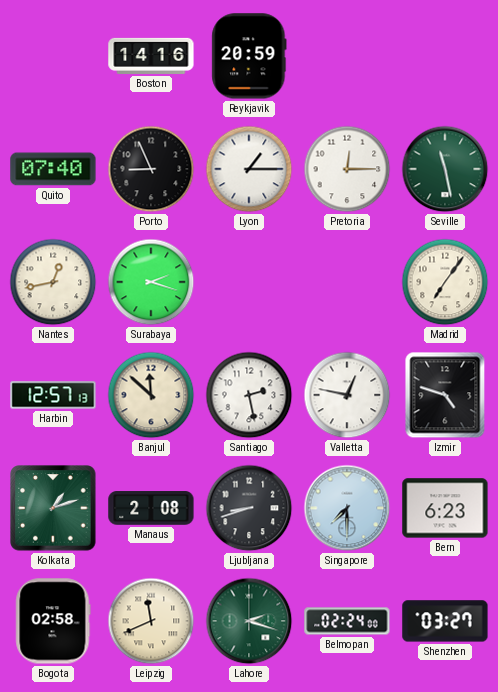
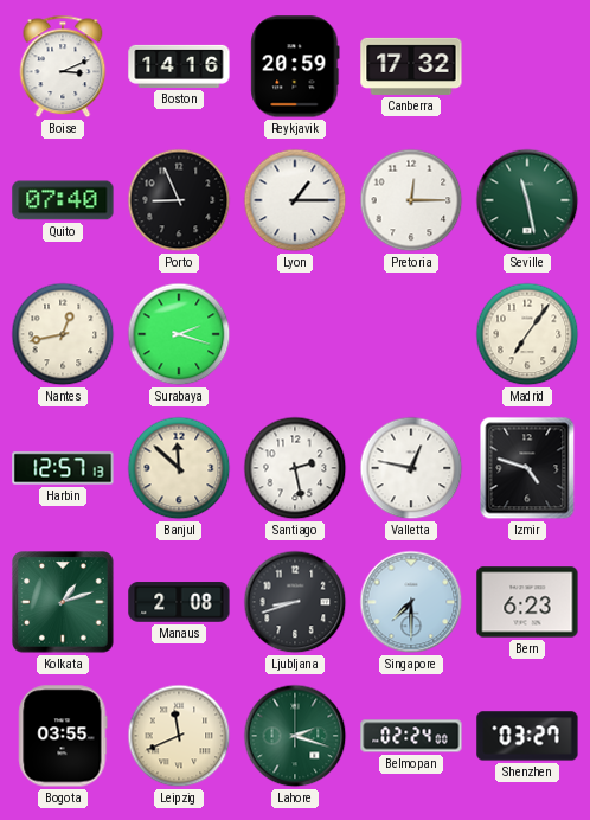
Boise: none -> 3:11 (63, 66)
Canberra: none -> 17:32 (411, 66)
Bogota: 02:58 -> 03:55 (63, 736)
